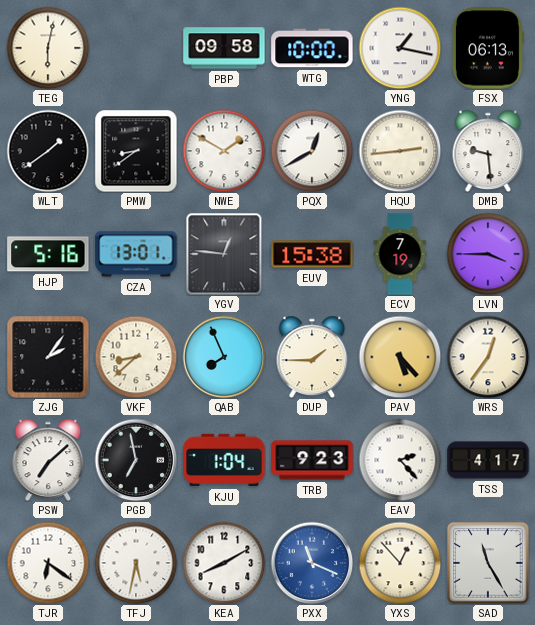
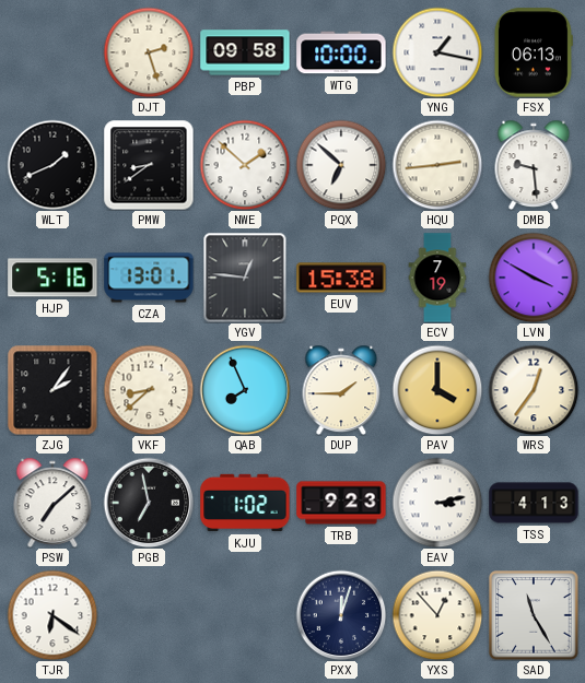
TEG: 6:02 -> none (48, 48)
DJT: none -> 2:27 (149, 52)
WLT: 1:39 -> 1:41 (52, 165)
NWE: 1:50 -> 1:52 (245, 165)
PQX: 12:40 -> 6:52 (341, 165)
LVN: 3:45 -> 3:50 (534, 278)
PAV: 5:23 -> 4:00 (437, 390)
KJU: 1:04 -> 1:02 (245, 503)
EAV: 2:23 -> 3:13 (437, 503)
TSS: 4:17 -> 4:13 (534, 503)
TFJ: 5:32 -> none (136, 563)
KEA: 8:10 -> none (224, 563)
PXX: 11:19 -> 12:03 (341, 615)
PXX dial: blue -> navy (341, 615)
